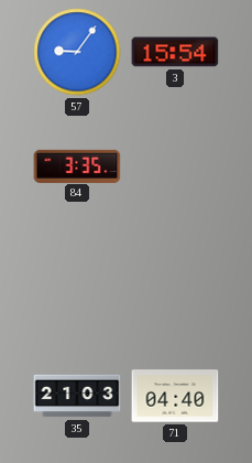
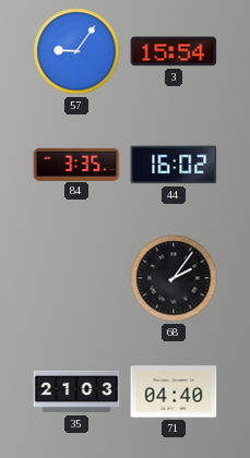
44: none -> 16:02 (174, 165)
68: none -> 2:06 (174, 278)
